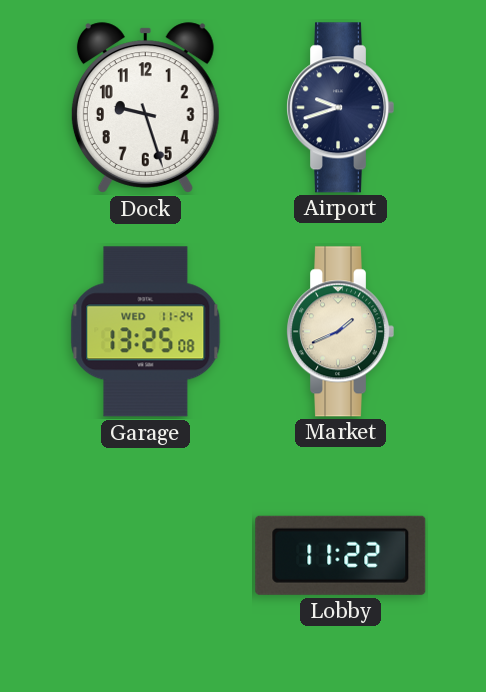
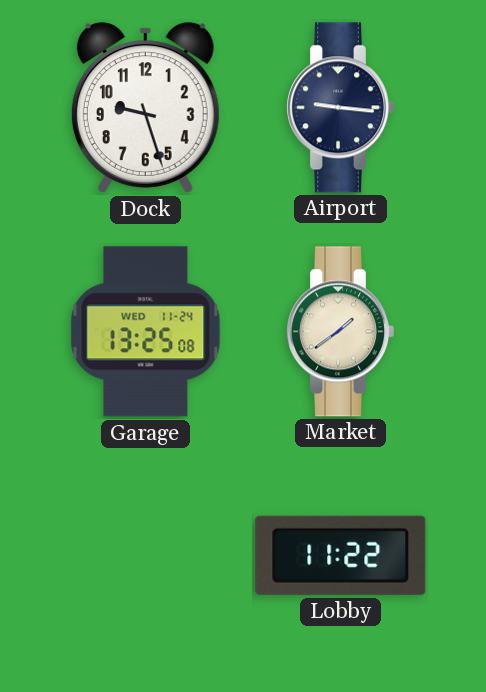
Airport: 9:42 -> 9:16 (340, 108)
Market: 1:41 -> 1:39 (340, 332)
